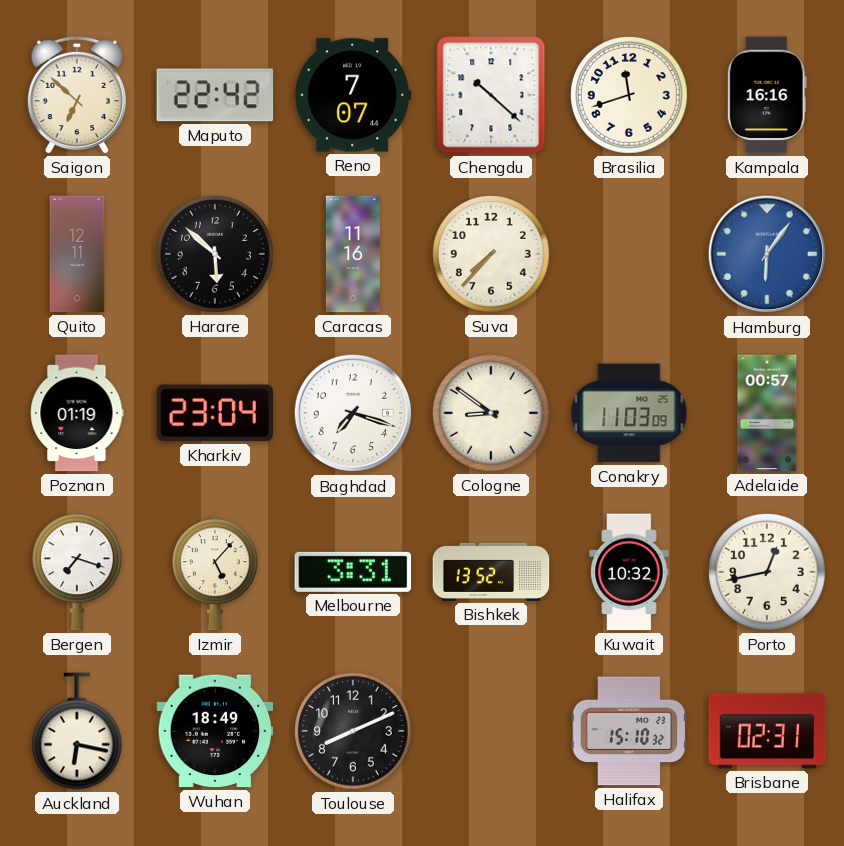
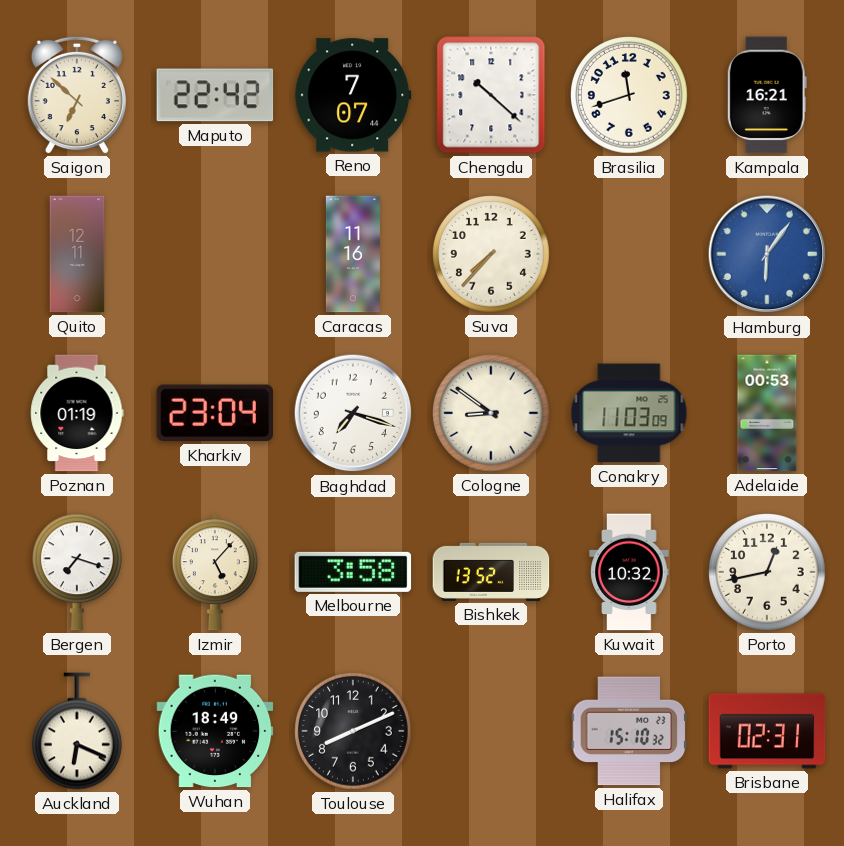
Kampala: 16:16 -> 16:21 (767, 95)
Harare: 5:52 -> none (215, 254)
Adelaide: 00:57 -> 00:53 (767, 413)
Melbourne: 3:31 -> 3:58 (353, 572)
Auckland: 6:17 -> 6:19 (78, 731)
